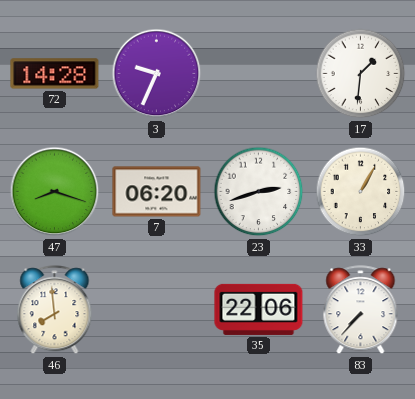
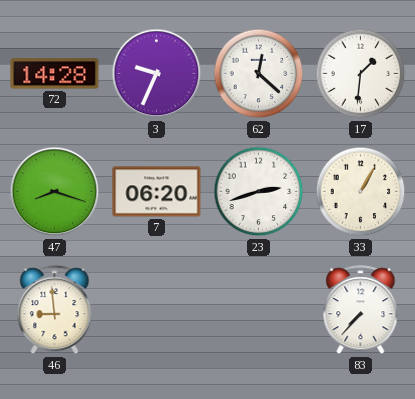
62: none -> 12:22 (259, 74)
46: 7:59 -> 8:59 (55, 310)
35: 22:06 -> none (259, 309)
